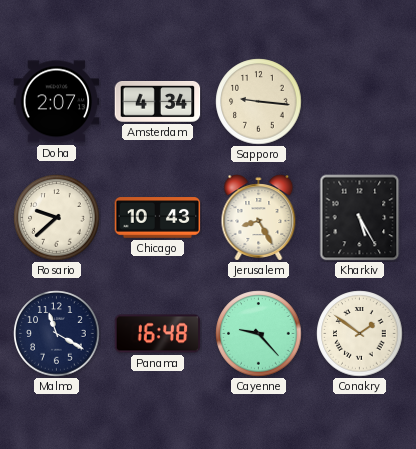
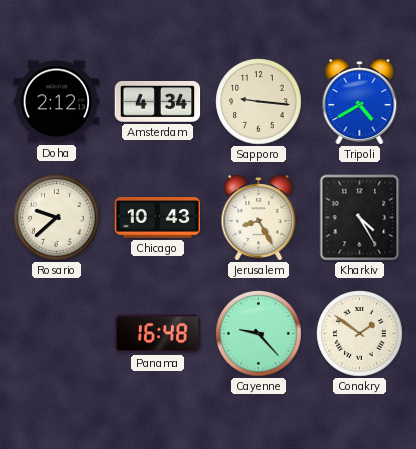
Doha: 2:07 -> 2:12 (57, 102)
Tripoli: none -> 4:40 (360, 102)
Kharkiv: 5:25 -> 4:25 (360, 218)
Malmo: 11:20 -> none (57, 334)
